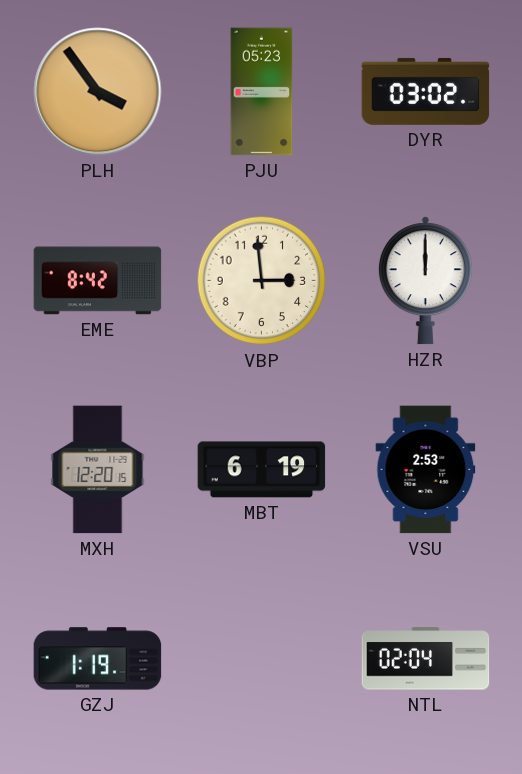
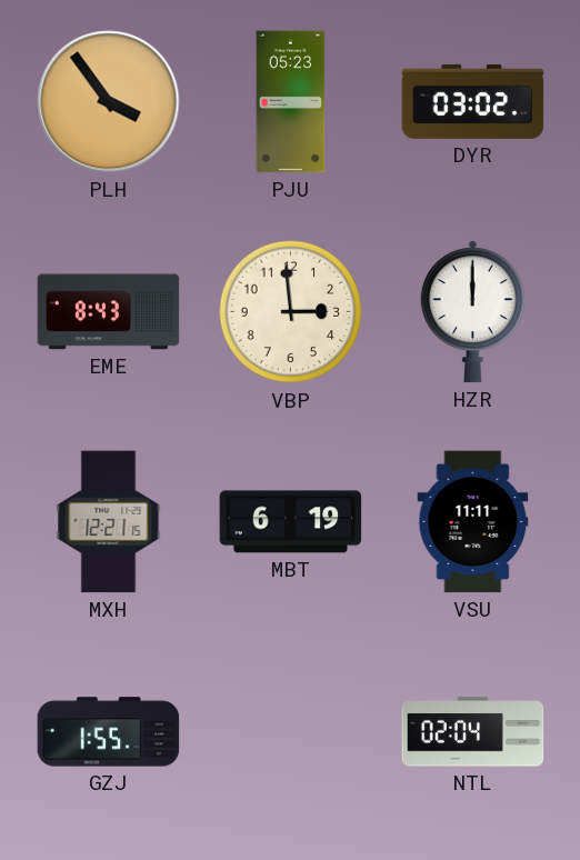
EME: 8:42 -> 8:43 (109, 312)
MXH: 12:20 -> 12:21 (109, 522)
VSU: 2:53 -> 11:11 (473, 522)
GZJ: 1:19 -> 1:55 (109, 732)
